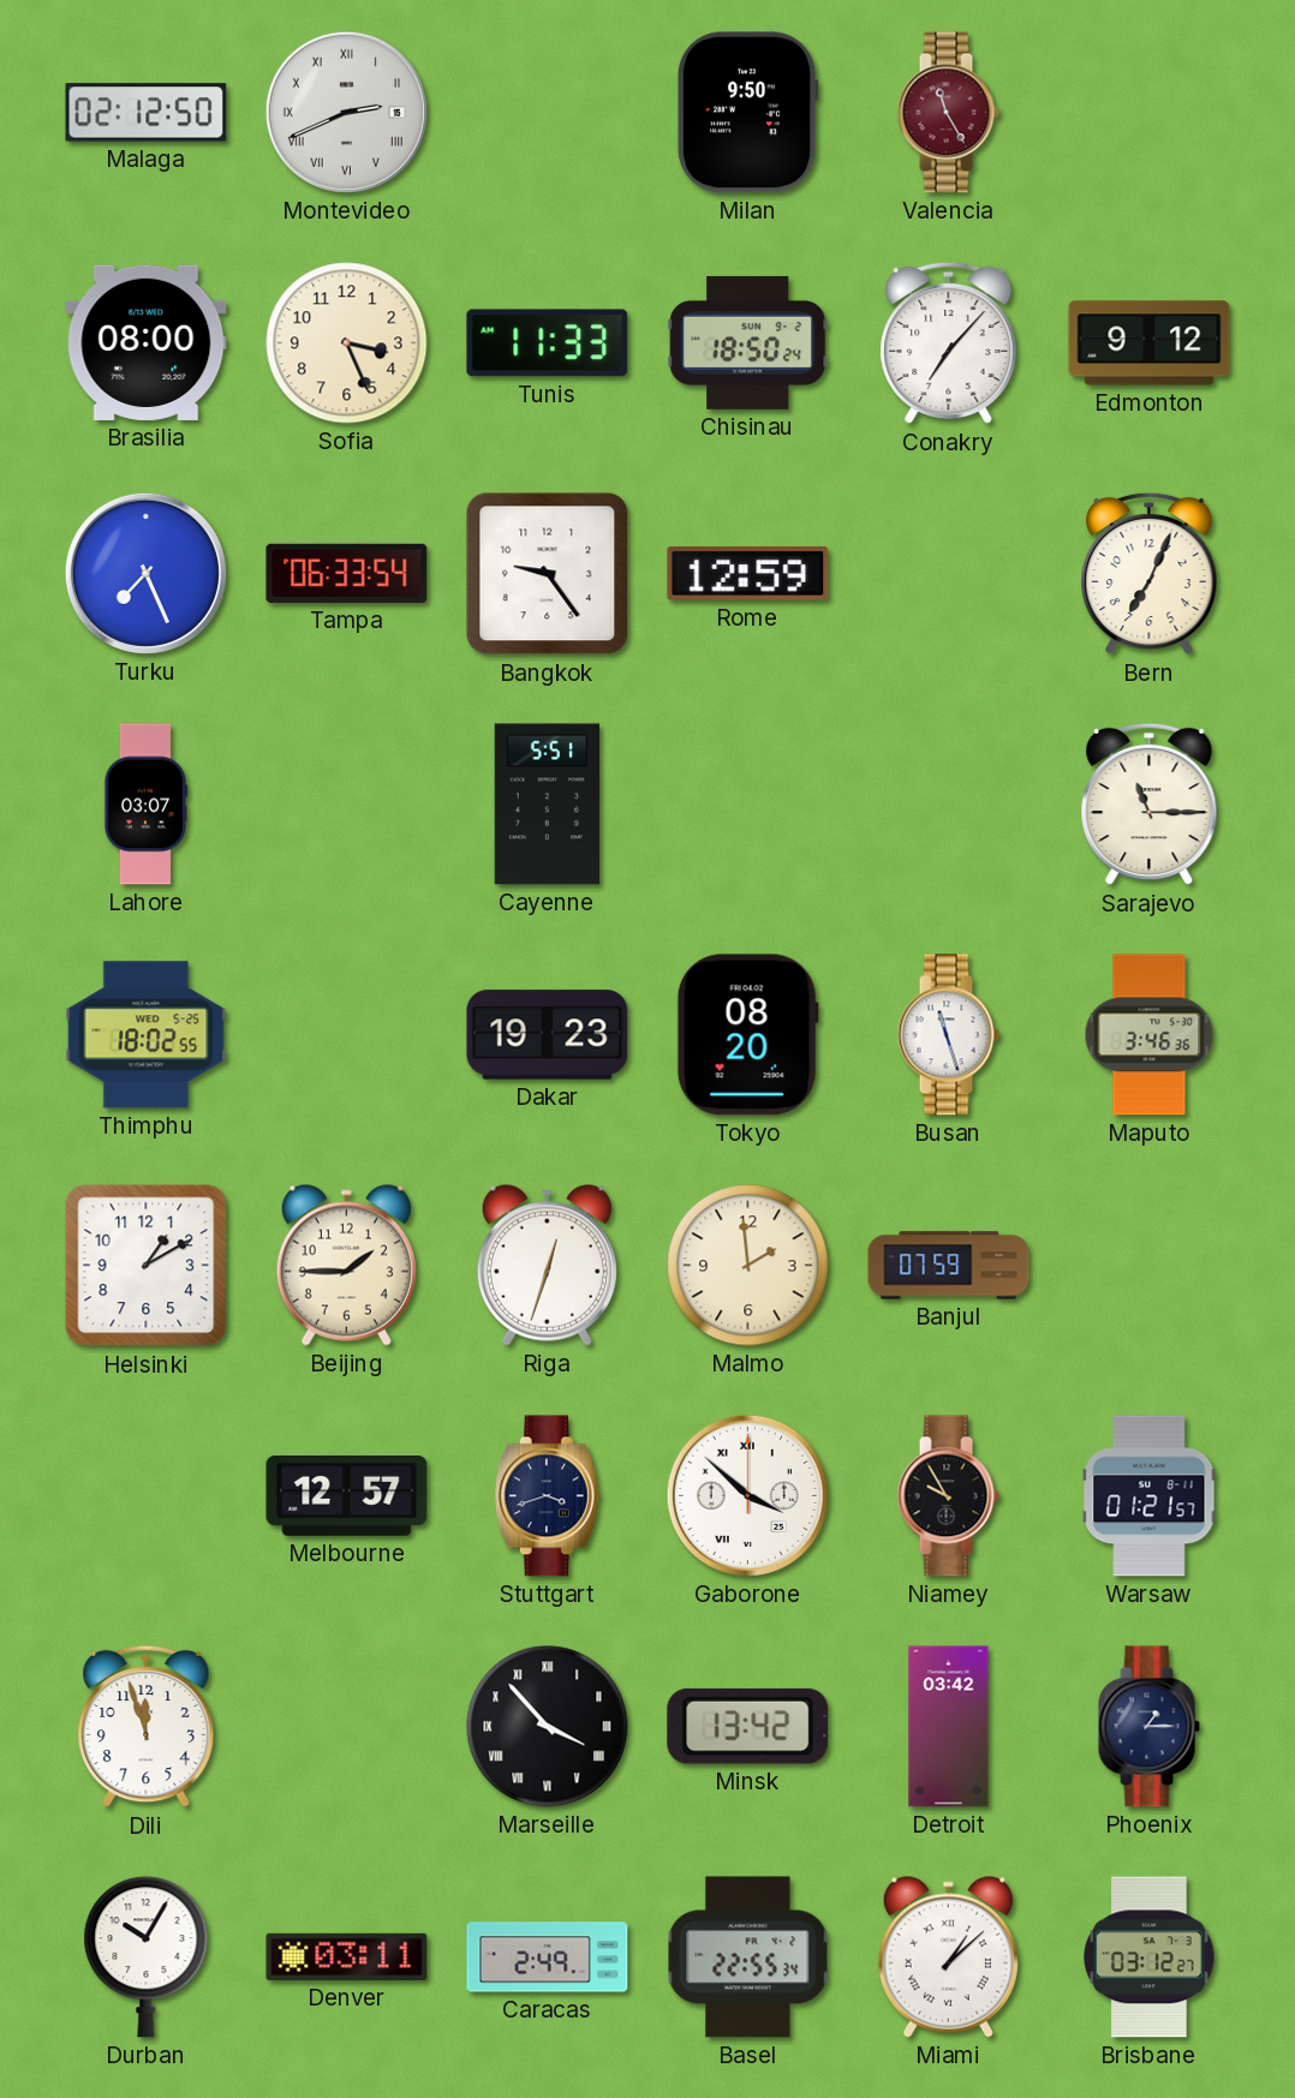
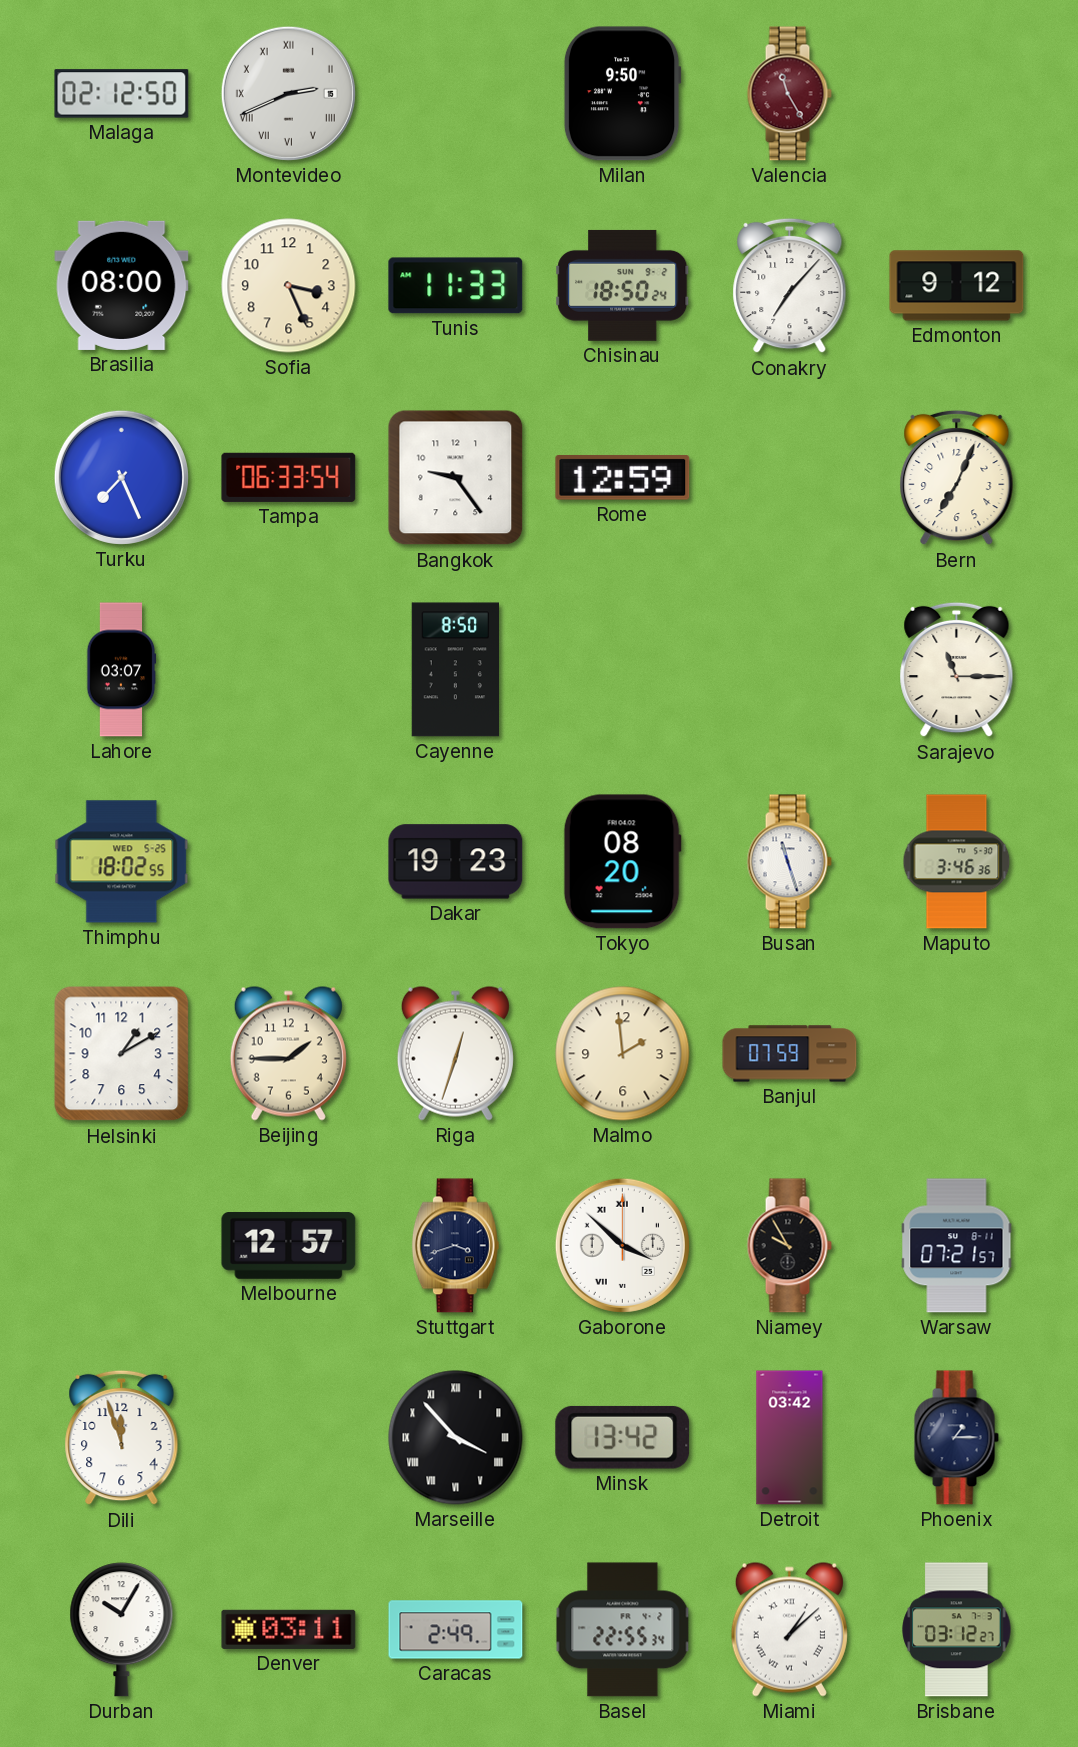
Cayenne: 5:51 -> 8:50 (455, 670)
Warsaw: 01:21 -> 07:21 (957, 1246)
